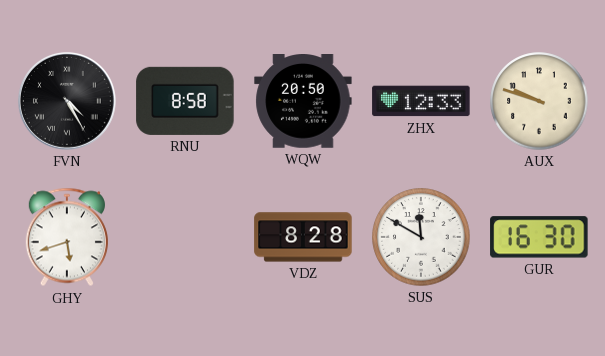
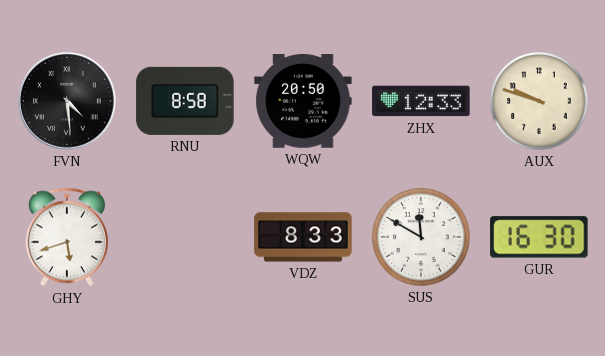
FVN: 4:25 -> 4:29 (67, 101)
VDZ: 8:28 -> 8:33 (303, 237)
